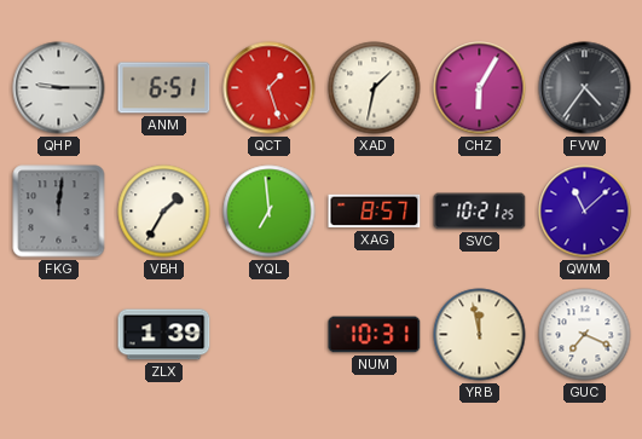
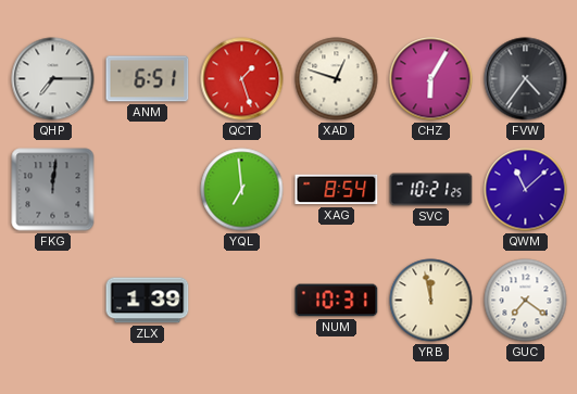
QHP: 9:15 -> 7:15 (53, 79)
XAD: 1:32 -> 12:48 (337, 79)
VBH: 1:35 -> none (164, 212)
XAG: 8:57 -> 8:54 (337, 190)
GUC: 7:19 -> 7:21 (526, 301)
